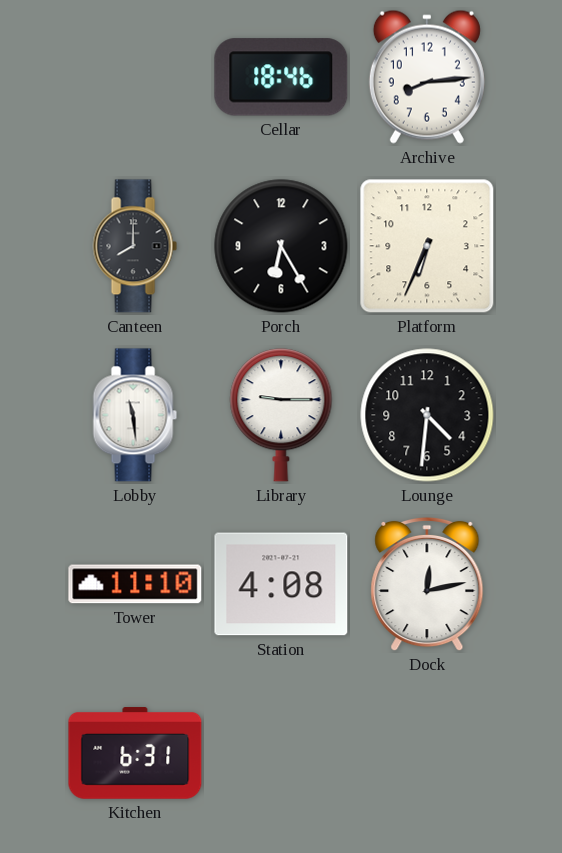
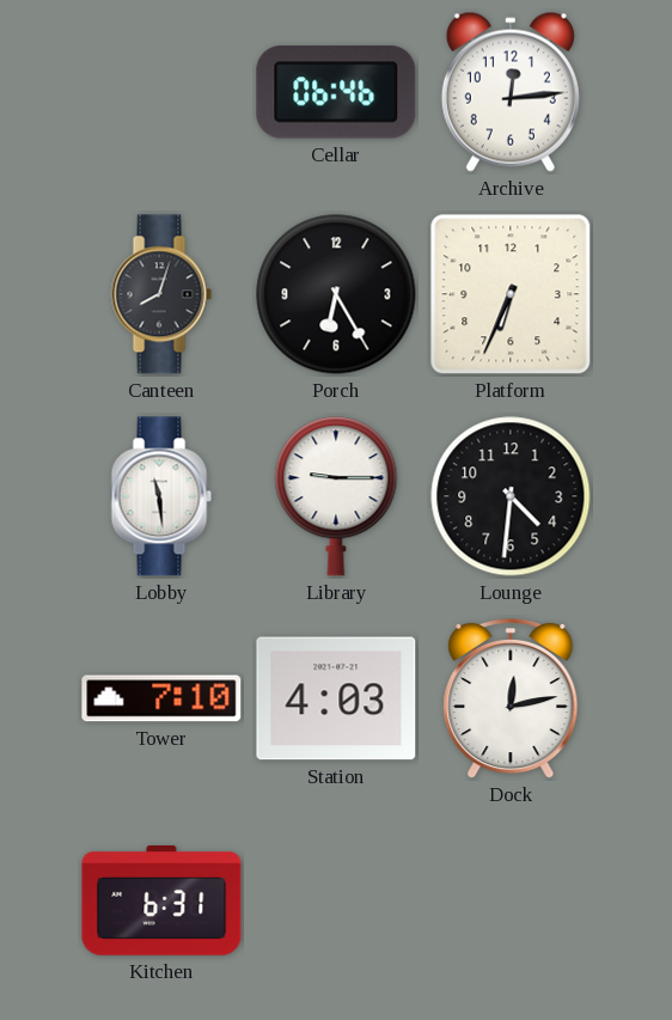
Cellar: 18:46 -> 06:46 (336, 92)
Archive: 8:14 -> 12:14 (511, 92)
Canteen: 8:00 -> 8:03 (161, 294)
Tower: 11:10 -> 7:10 (161, 698)
Station: 4:08 -> 4:03 (336, 698)
